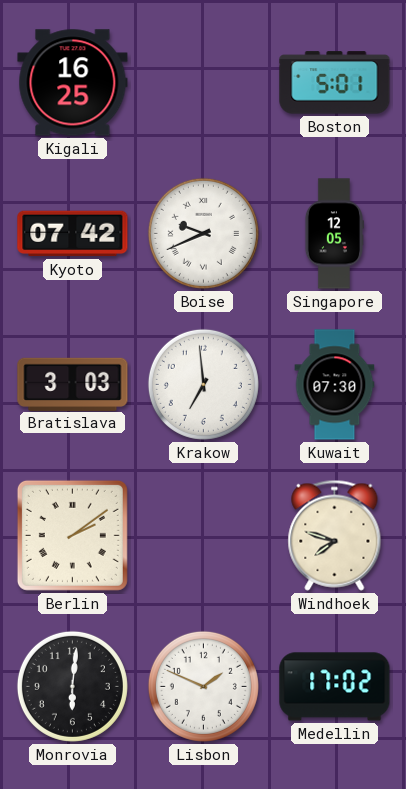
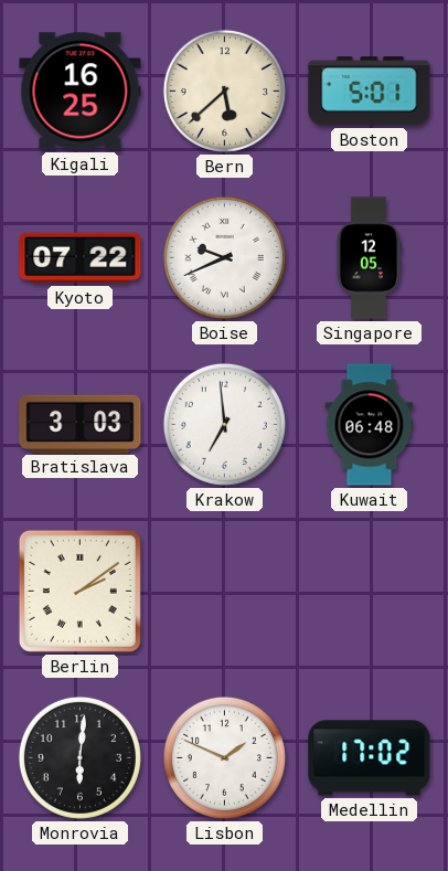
Bern: none -> 5:38 (224, 91)
Kyoto: 07:42 -> 07:22 (81, 258)
Kuwait: 07:30 -> 06:48 (370, 425)
Windhoek: 7:48 -> none (335, 535)
